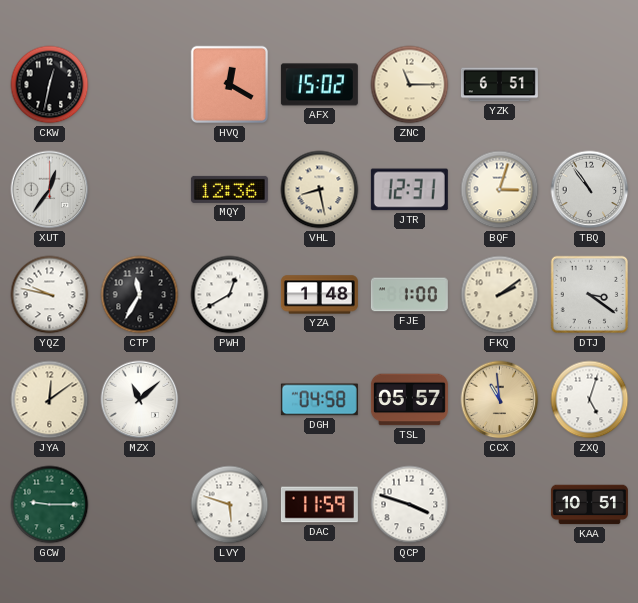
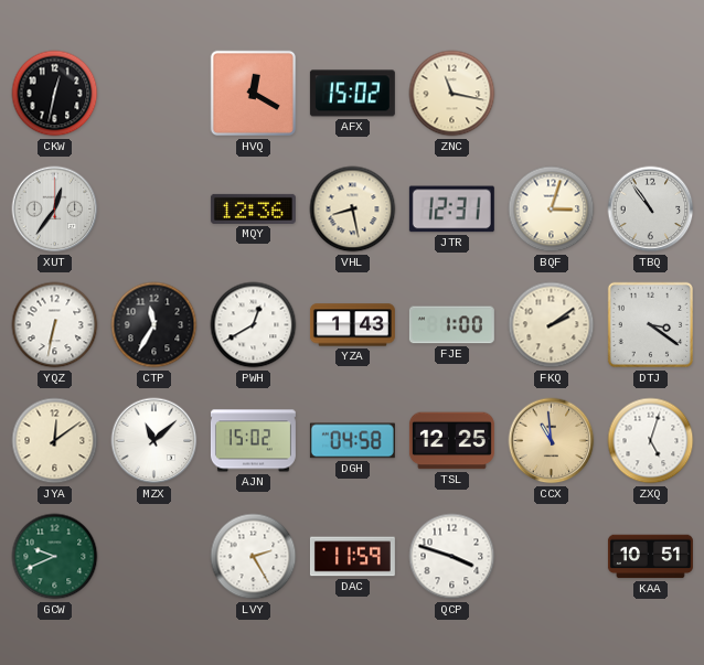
ZNC: 11:15 -> 11:17 (452, 94)
YZK: 6:51 -> none (499, 85)
YQZ: 9:47 -> 6:32 (55, 325)
YZA: 1:48 -> 1:43 (352, 325)
AJN: none -> 15:02 (253, 441)
TSL: 05:57 -> 12:25 (451, 441)
GCW: 9:15 -> 9:41 (55, 557)
LVY: 5:48 -> 2:25 (254, 557)
